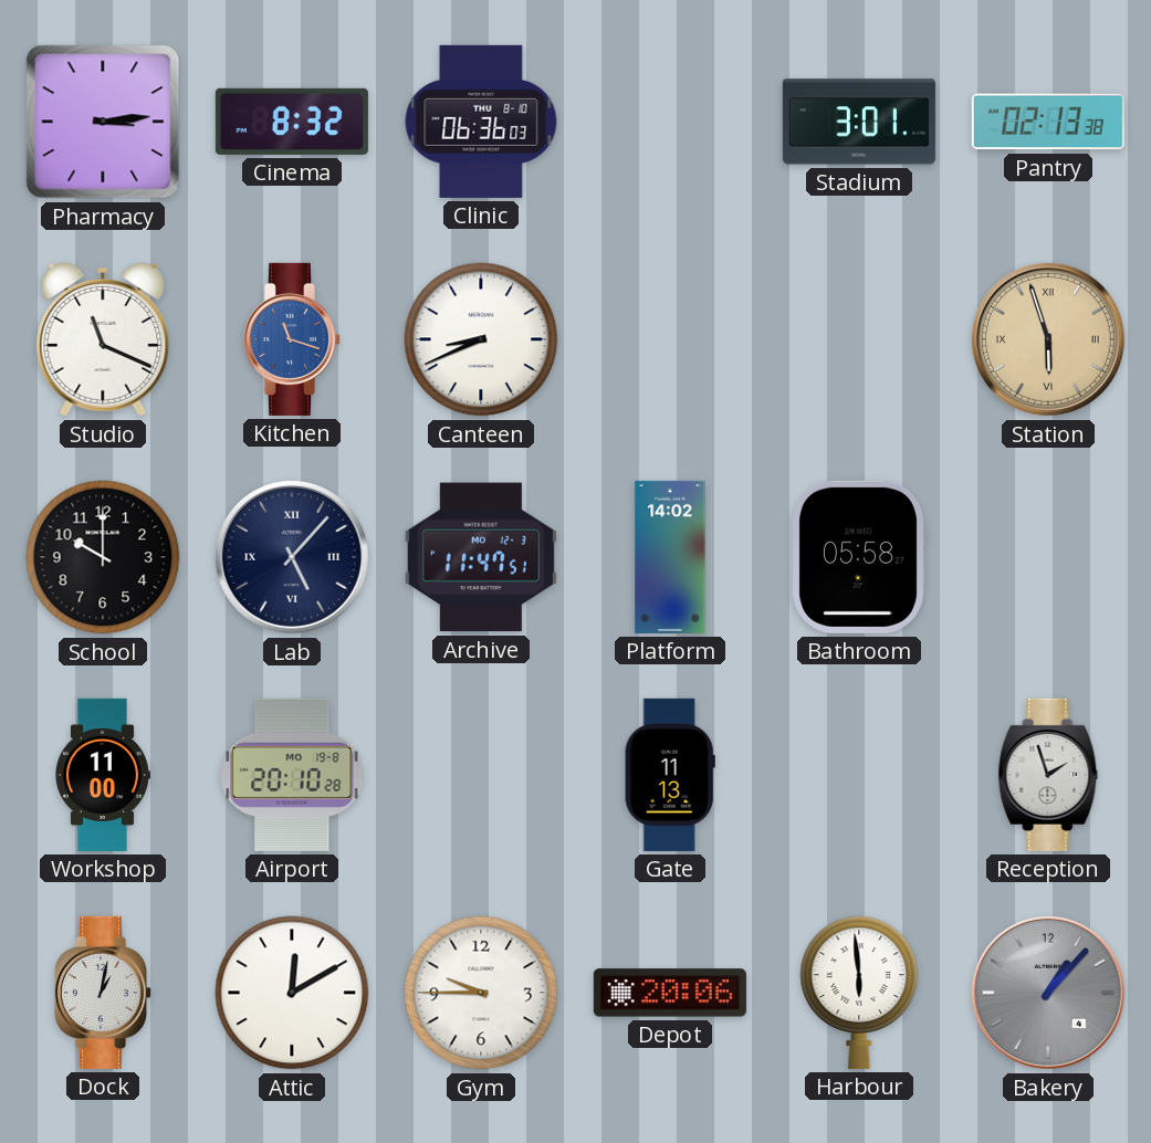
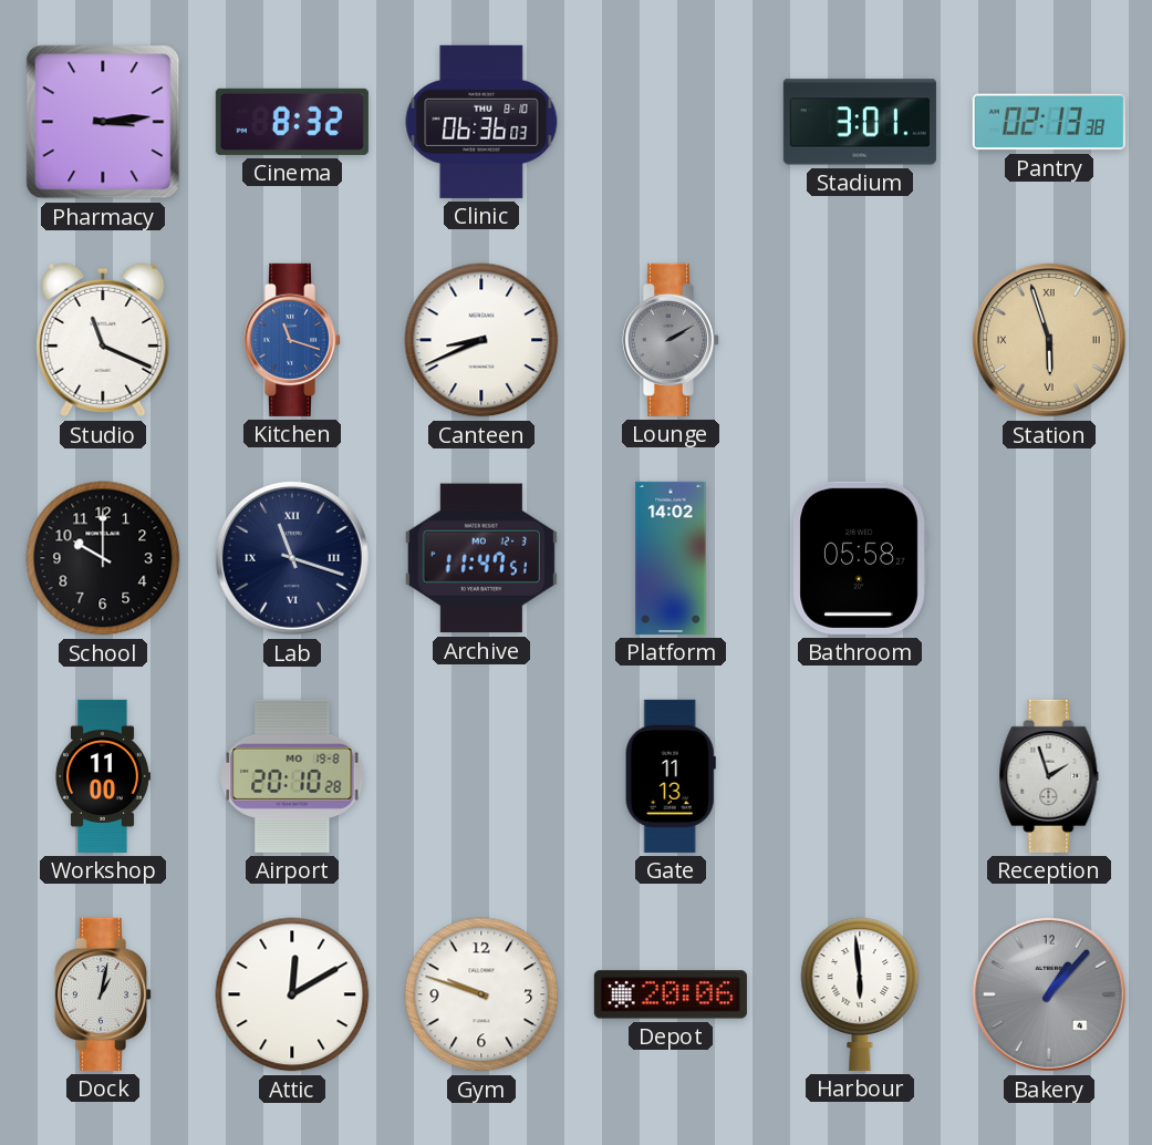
Lounge: none -> 2:10 (670, 340)
Lab: 5:07 -> 11:18 (292, 558)
Gym: 9:45 -> 9:48 (481, 994)
